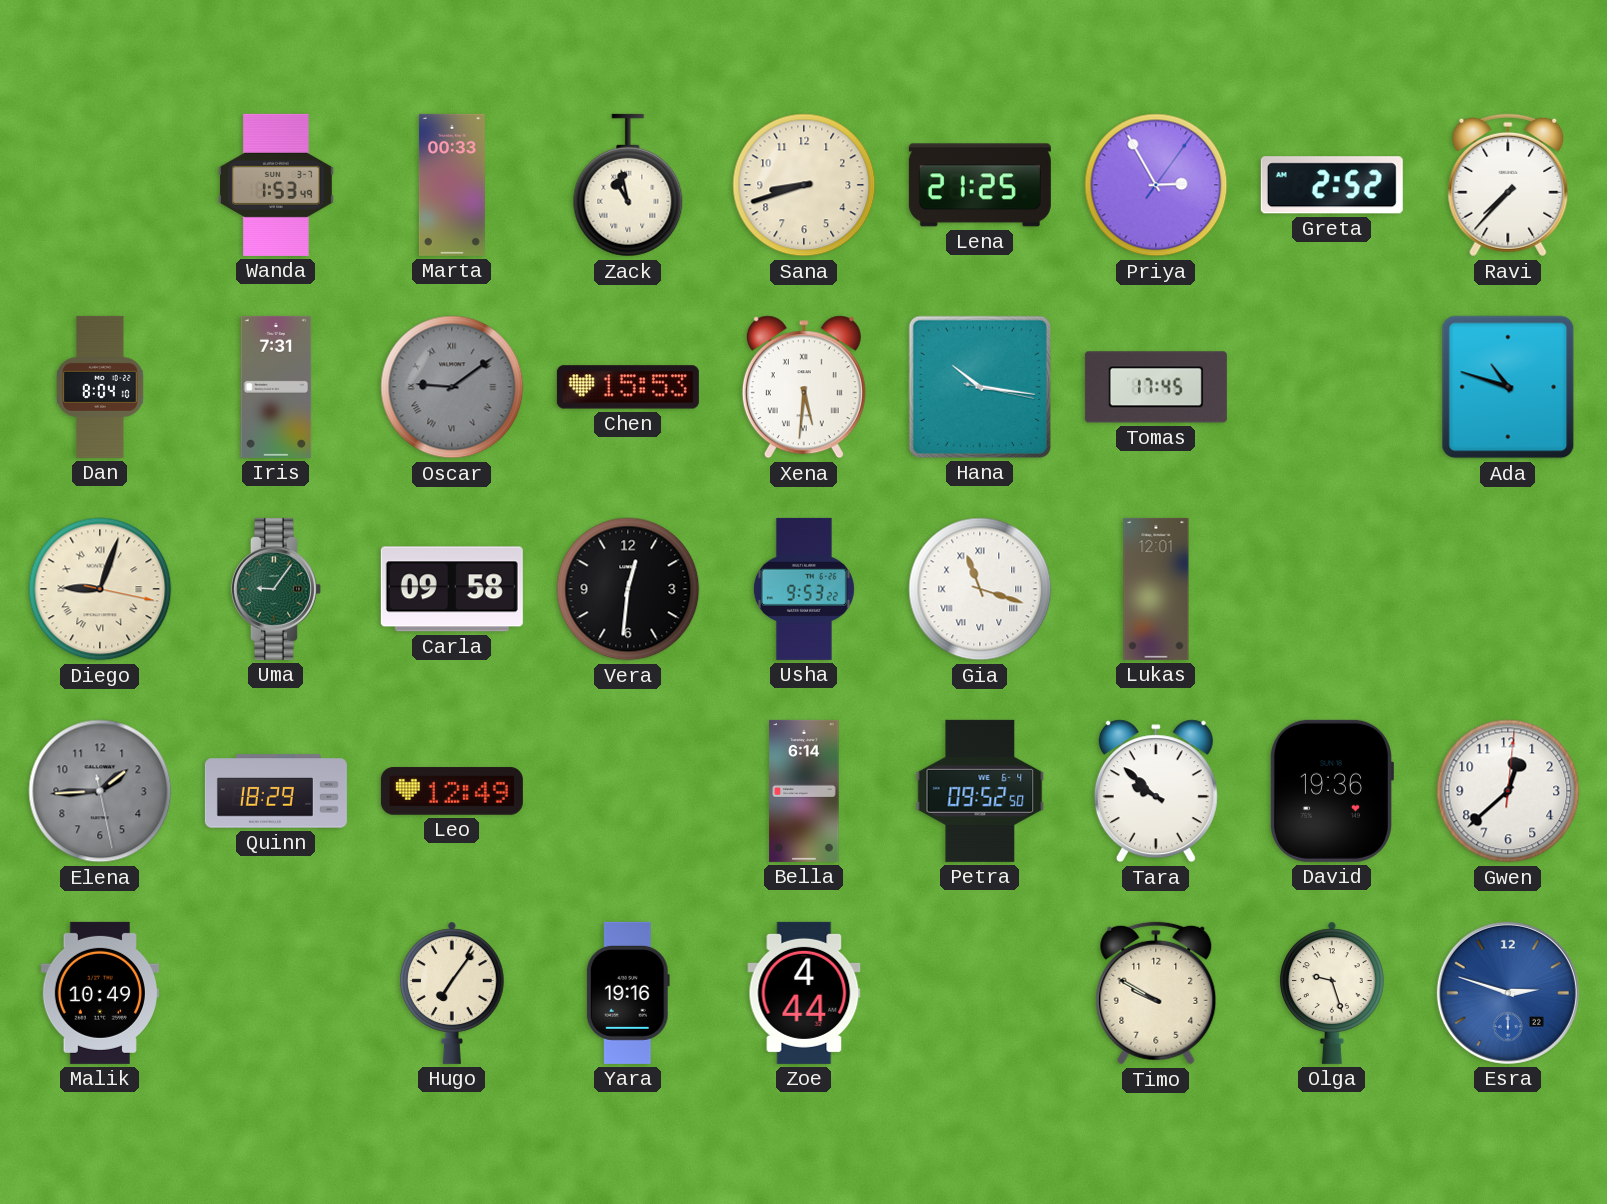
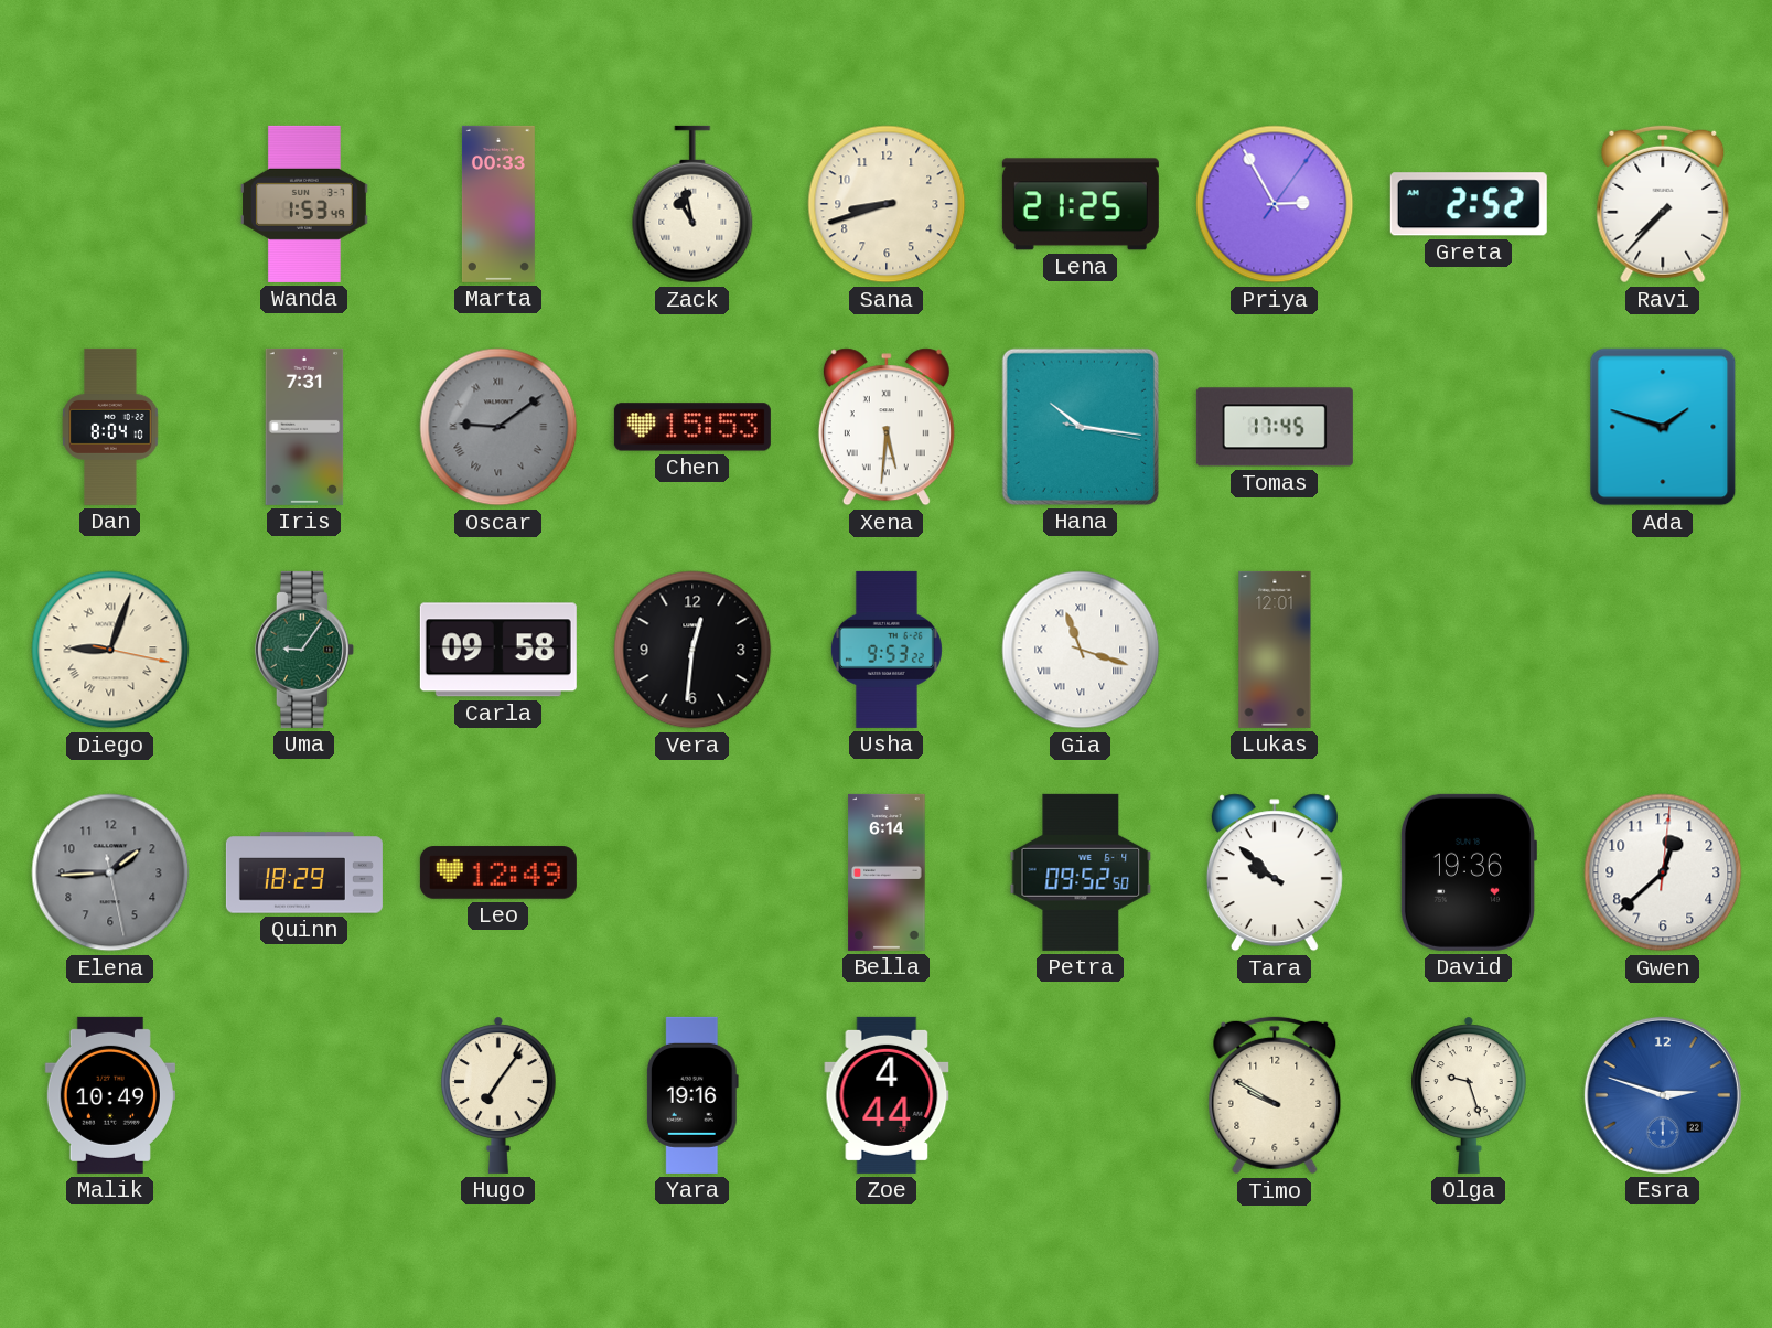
Ada: 10:48 -> 1:48 (1663, 427)
